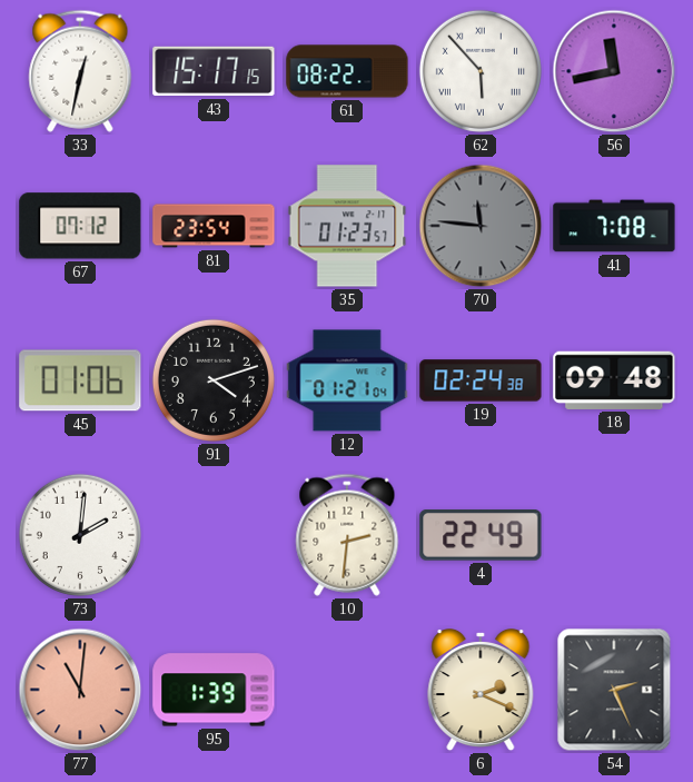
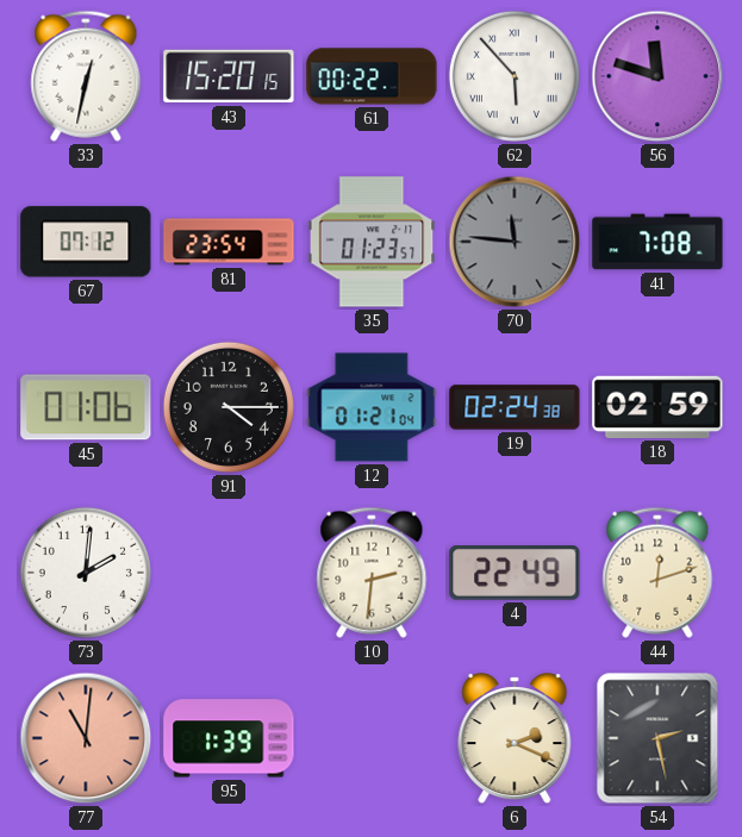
43: 15:17 -> 15:20 (229, 76)
61: 08:22 -> 00:22 (372, 76)
56: 11:43 -> 11:48 (657, 76)
91: 4:12 -> 4:15 (229, 407)
18: 09:48 -> 02:59 (657, 407)
44: none -> 12:12 (657, 573)
54: 2:26 -> 2:28 (657, 738)
